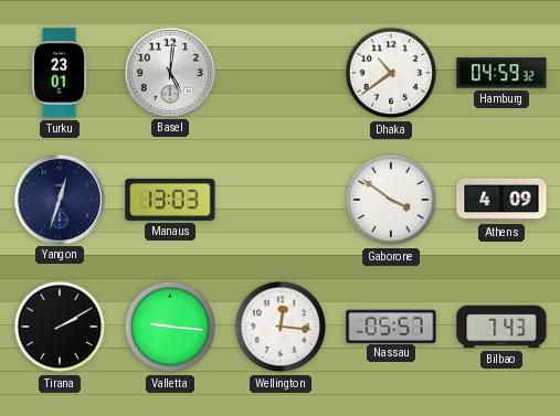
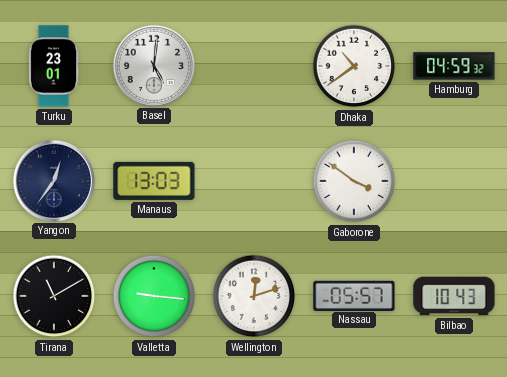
Yangon: 12:33 -> 12:36 (53, 180)
Athens: 4:09 -> none (501, 200)
Tirana: 2:10 -> 11:10 (54, 296)
Wellington: 12:16 -> 12:12 (254, 296)
Bilbao: 7:43 -> 10:43 (454, 296)
